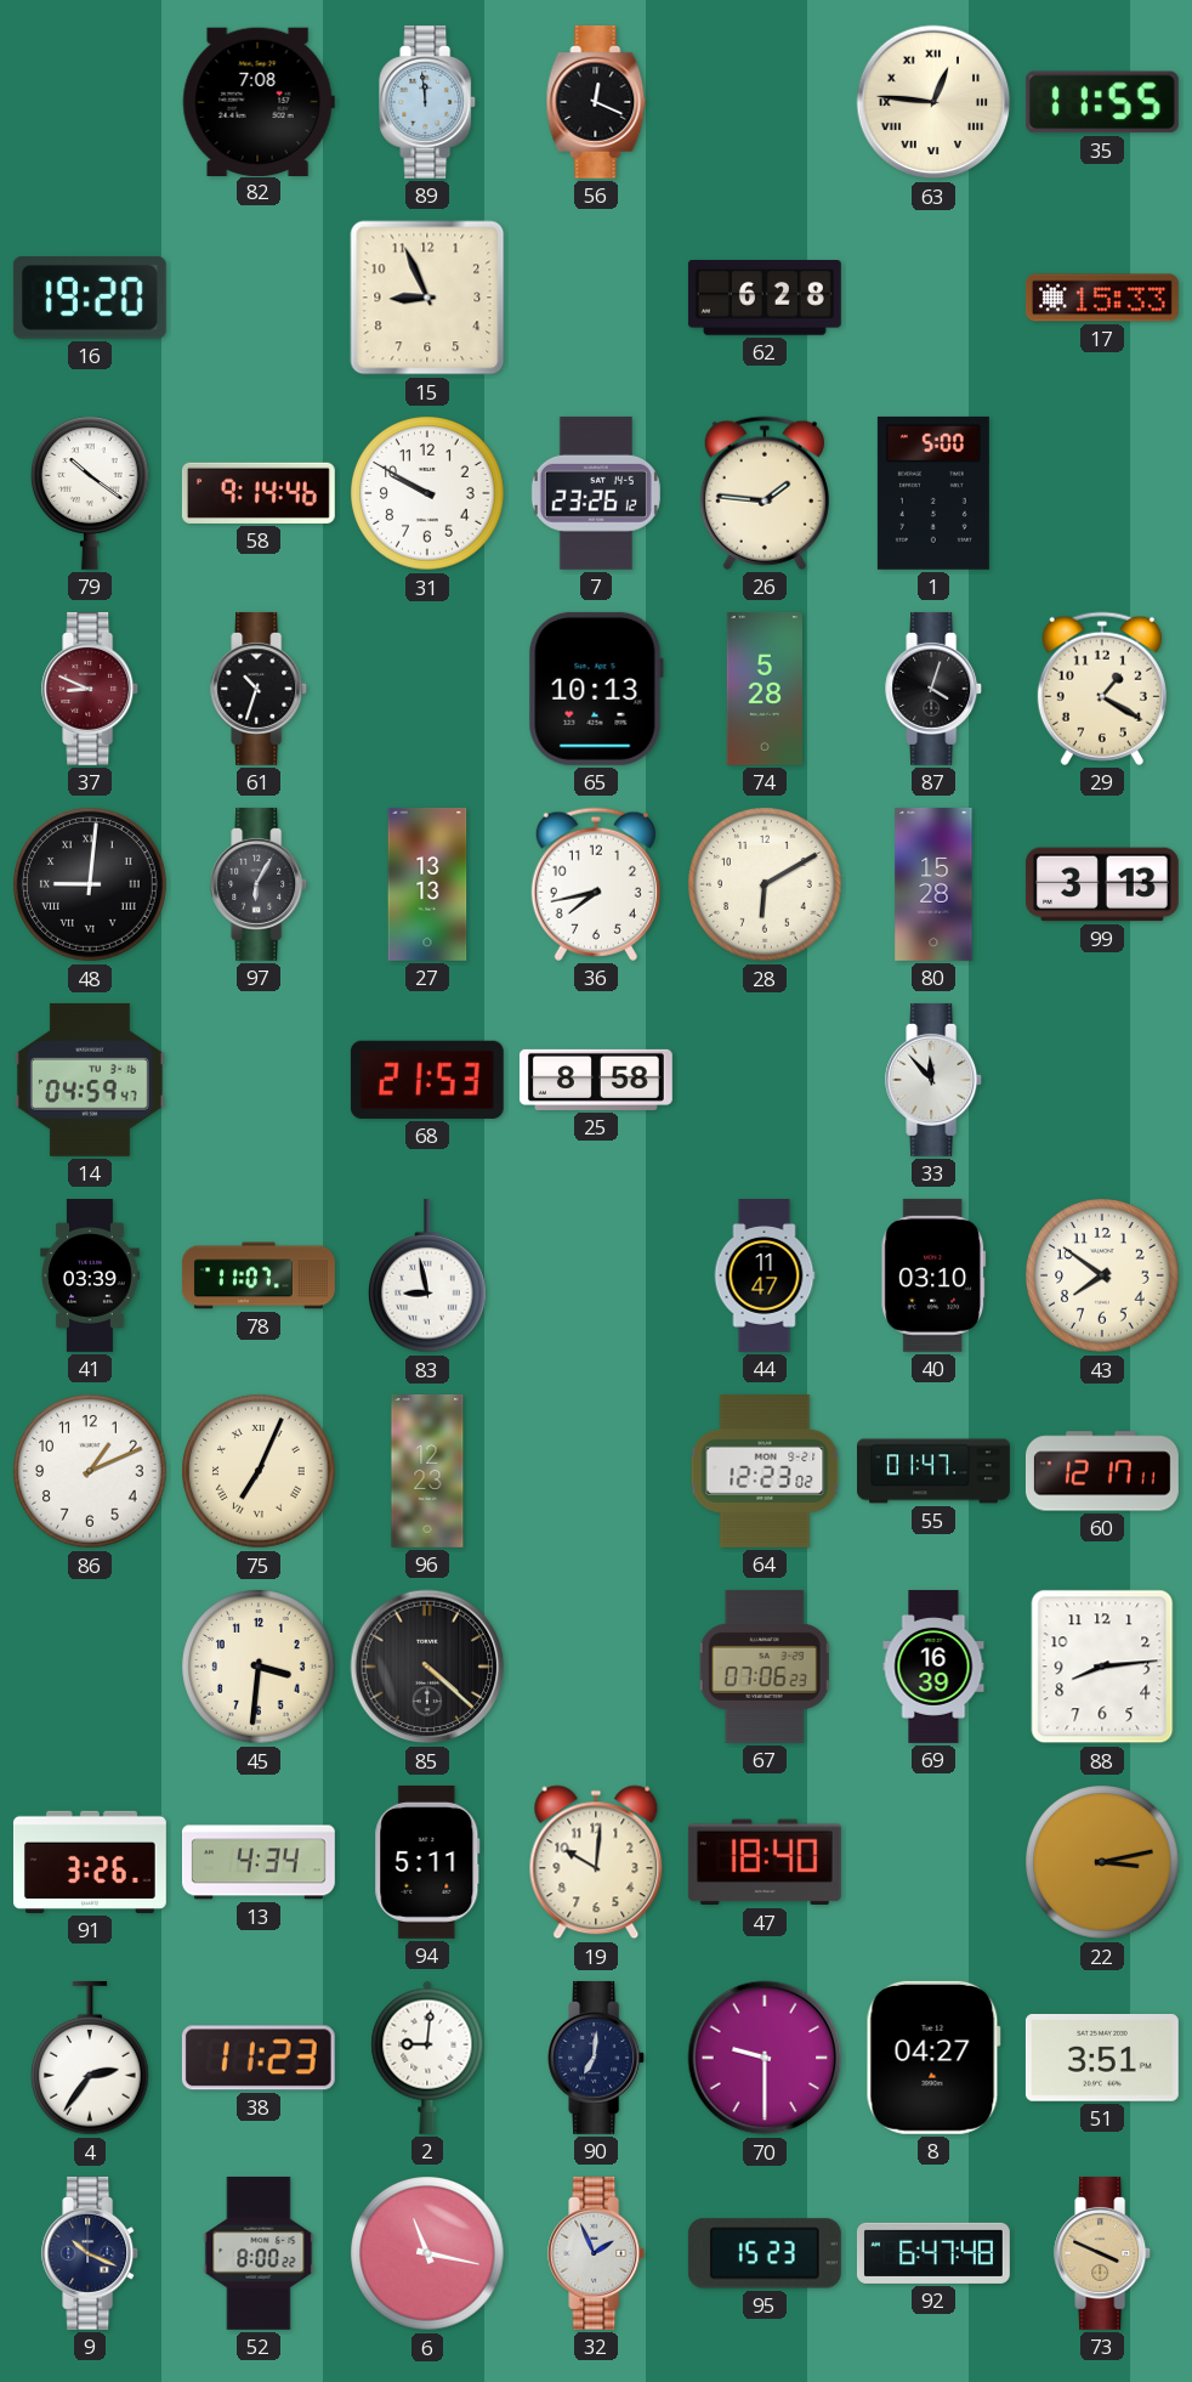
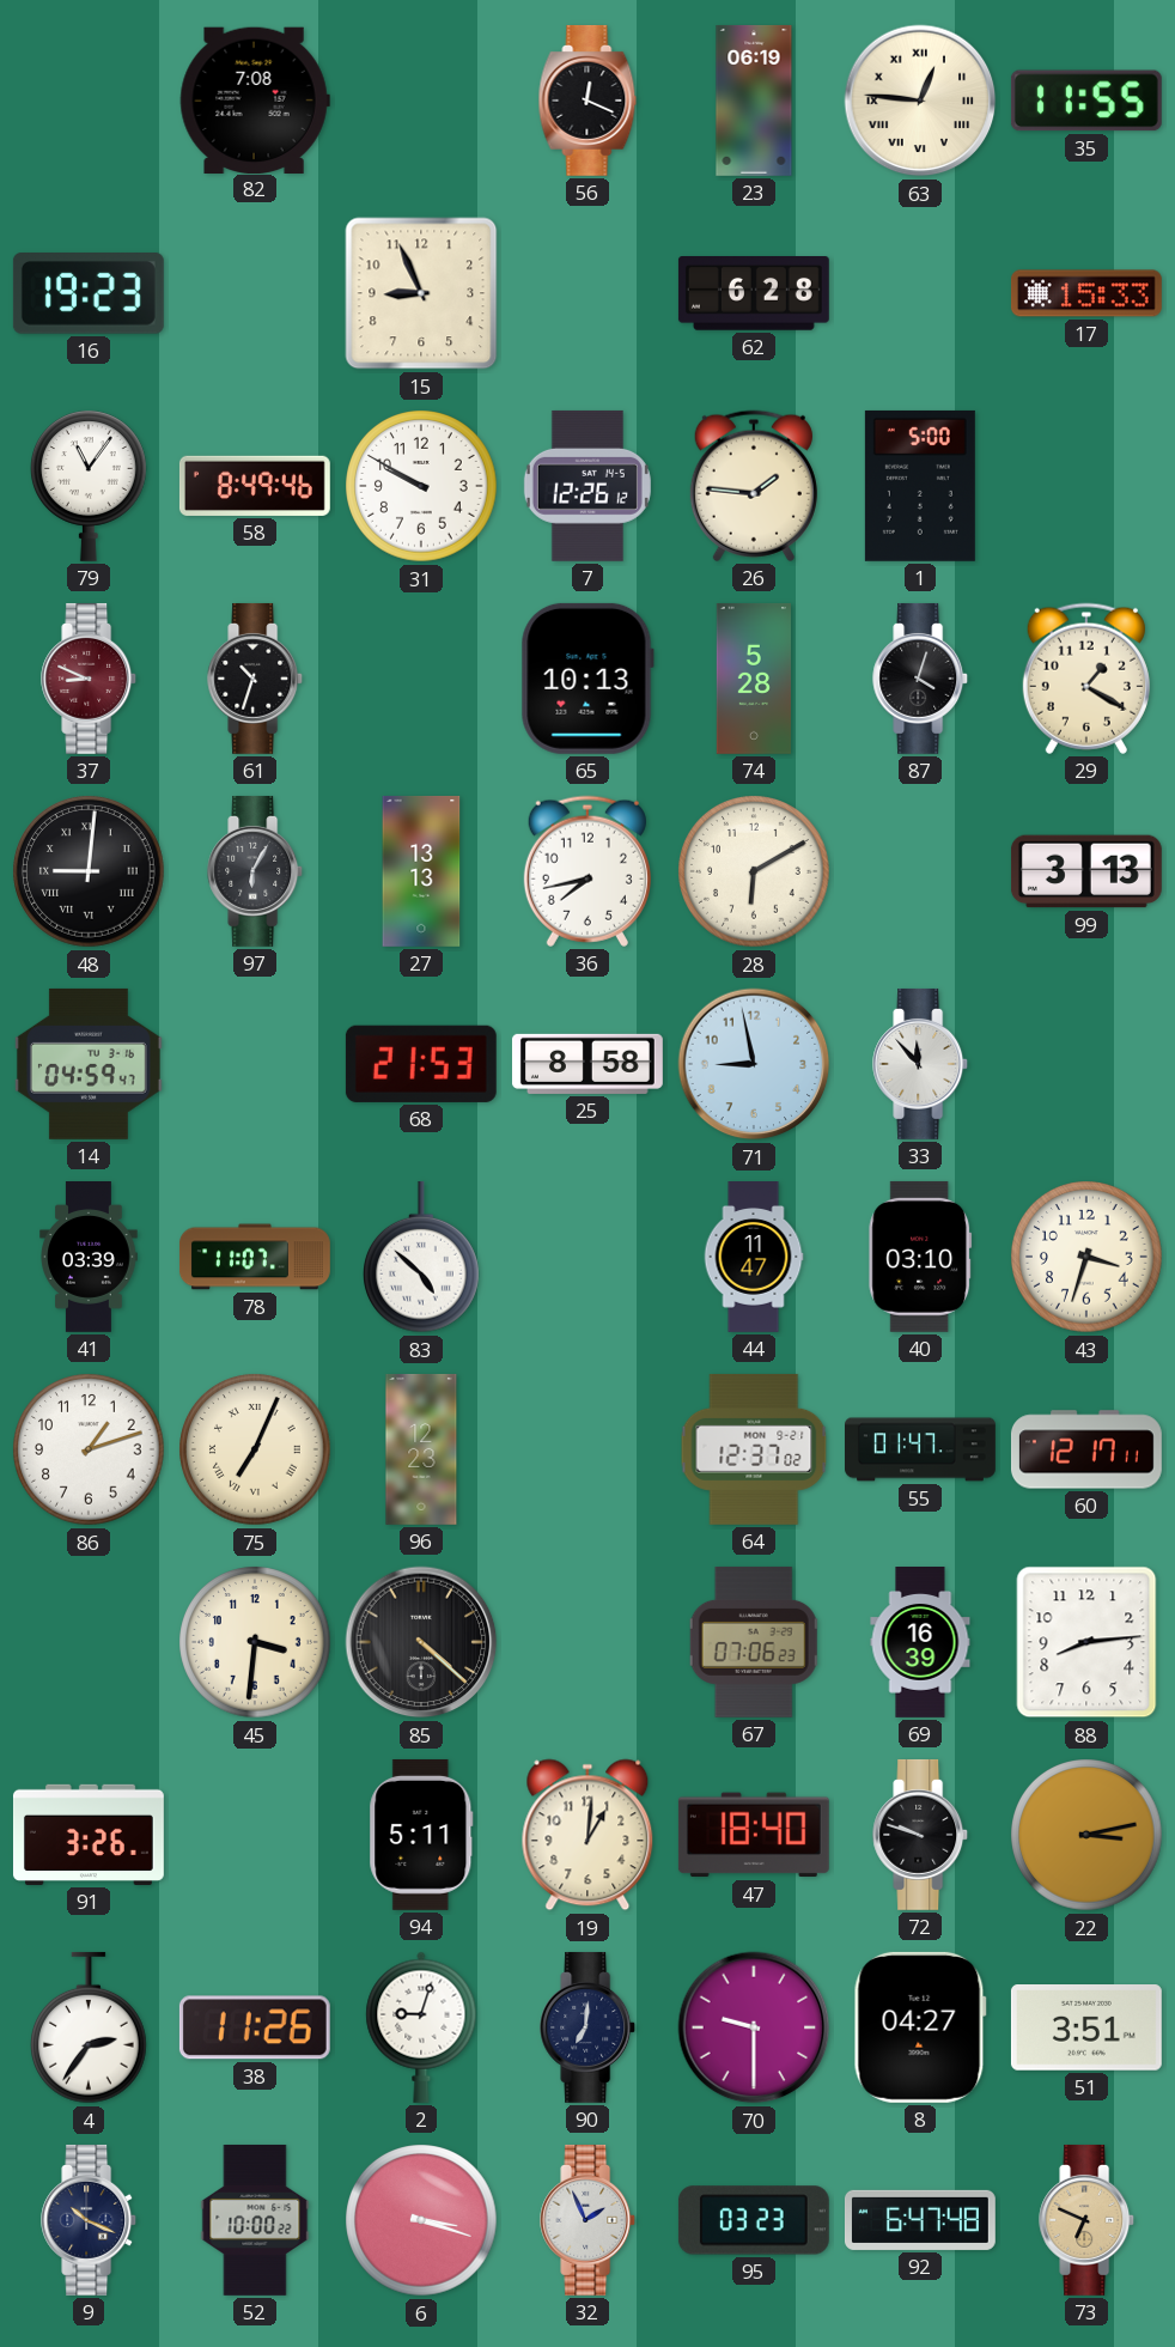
89: 11:59 -> none (428, 102)
23: none -> 06:19 (754, 101)
16: 19:20 -> 19:23 (89, 294)
79: 10:21 -> 11:06 (90, 486)
58: 9:14 -> 8:49 (255, 486)
7: 23:26 -> 12:26 (587, 486)
80: 15:28 -> none (933, 884)
71: none -> 8:58 (754, 1064)
83: 8:58 -> 4:52 (422, 1257)
43: 7:51 -> 3:33 (1086, 1257)
86: 1:11 -> 1:12 (89, 1449)
64: 12:23 -> 12:37 (754, 1449)
13: 4:34 -> none (259, 1862)
19: 10:01 -> 1:01 (587, 1835)
72: none -> 9:48 (921, 1835)
38: 11:23 -> 11:26 (255, 2027)
2: 9:01 -> 9:03 (421, 2027)
52: 8:00 -> 10:00 (255, 2220)
6: 11:17 -> 3:18 (421, 2220)
95: 15:23 -> 03:23 (754, 2220)
73: 3:49 -> 6:49 (1088, 2220)
